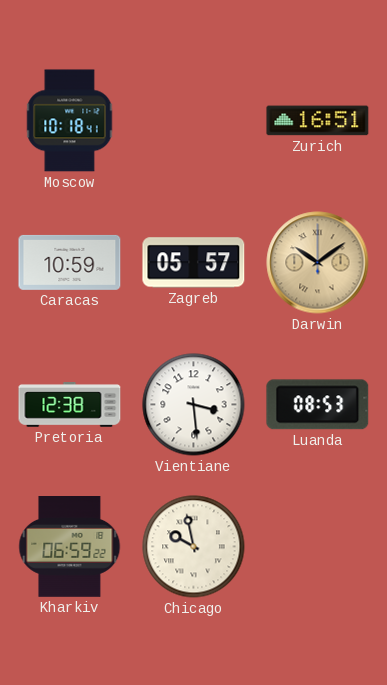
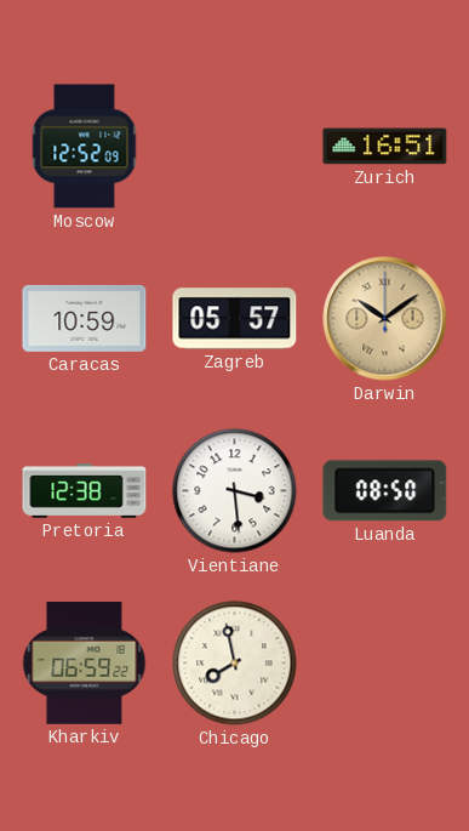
Moscow: 10:18 -> 12:52 (85, 147)
Luanda: 08:53 -> 08:50 (385, 491)
Chicago: 9:58 -> 7:58 (235, 664)
